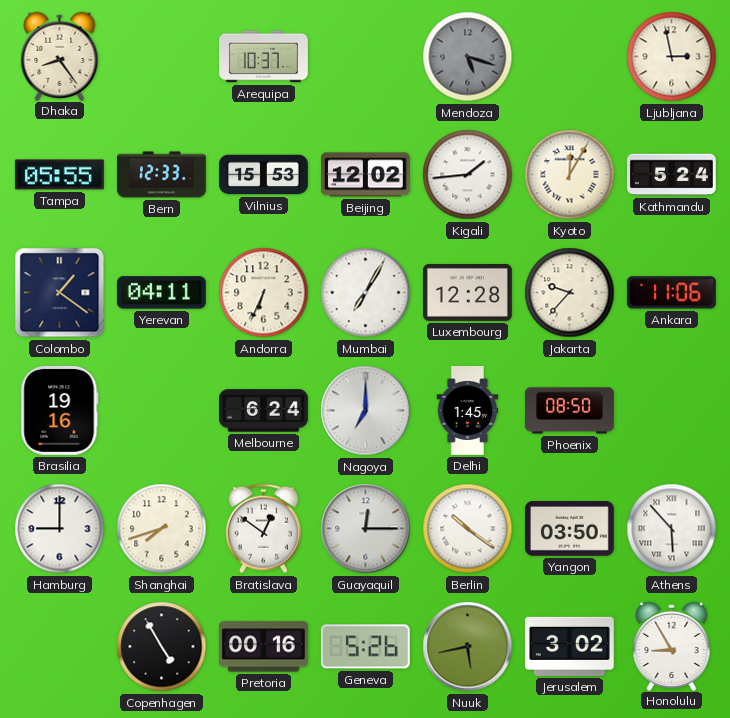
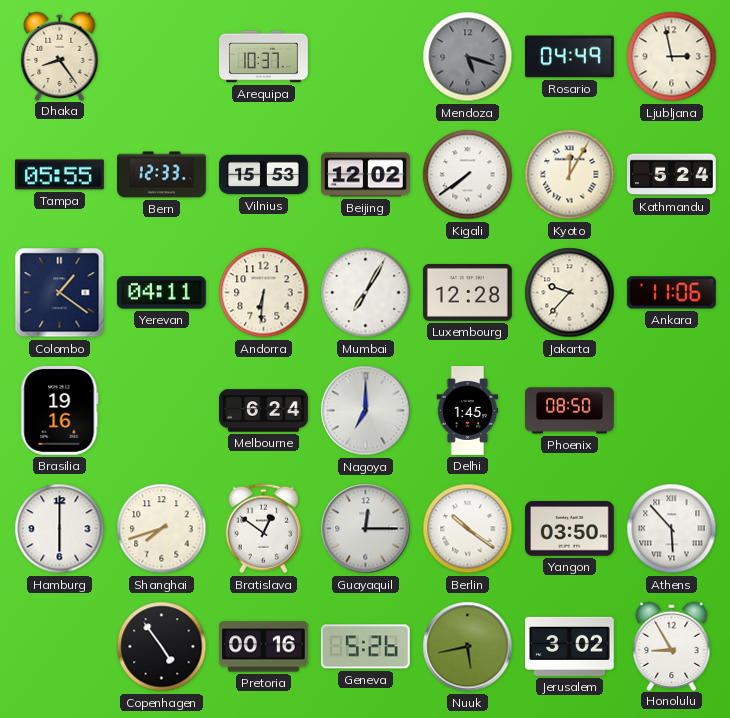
Rosario: none -> 04:49 (569, 57)
Kigali: 1:44 -> 7:39 (468, 175)
Andorra: 6:34 -> 6:31 (264, 293)
Hamburg: 9:00 -> 6:00 (60, 529)
Copenhagen: 4:55 -> 4:54 (162, 647)
